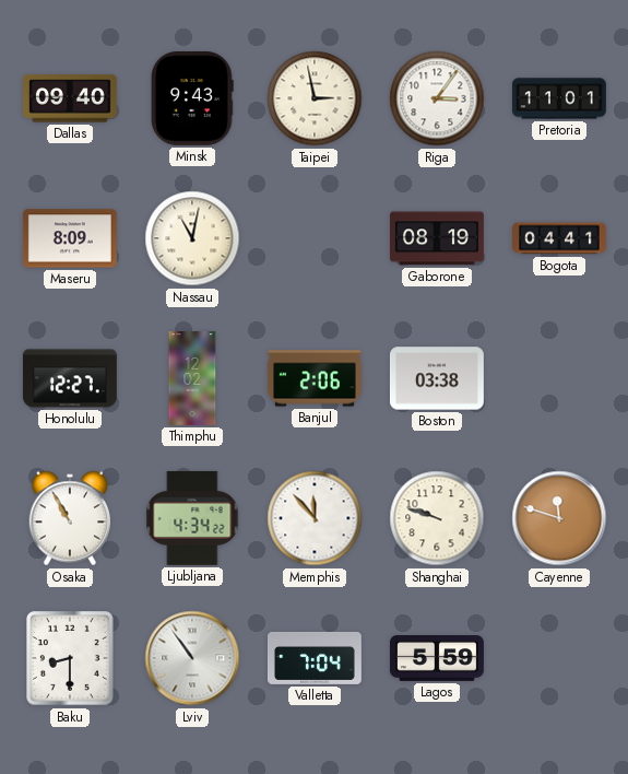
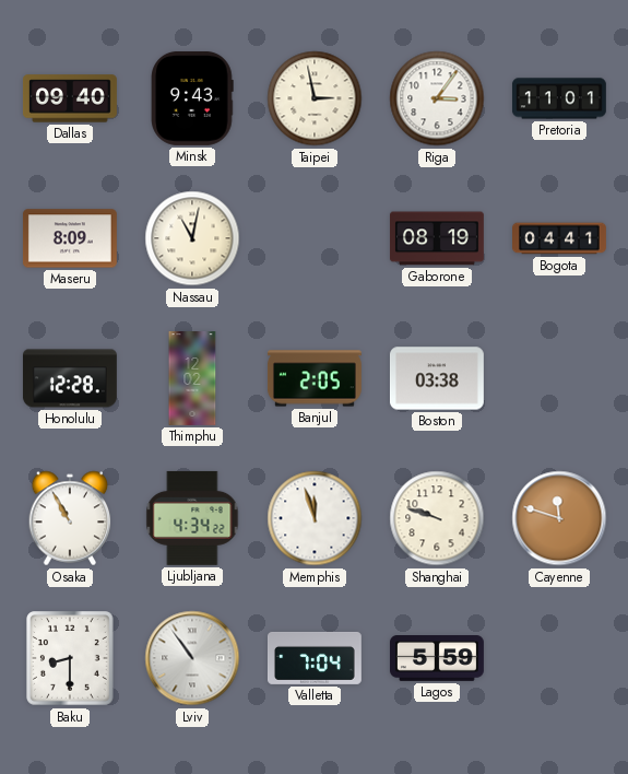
Honolulu: 12:27 -> 12:28 (70, 378)
Banjul: 2:06 -> 2:05 (315, 378)
Memphis: 11:53 -> 11:57 (315, 518)
